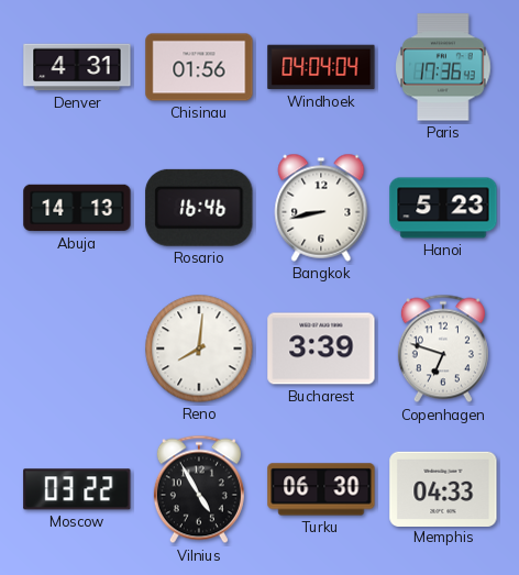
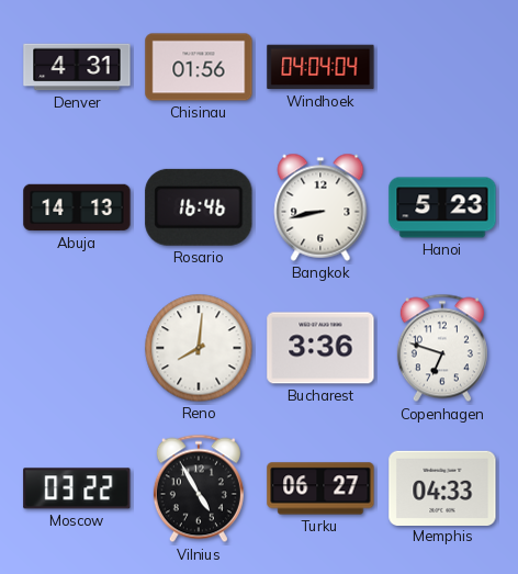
Paris: 17:36 -> none (443, 67)
Bucharest: 3:39 -> 3:36 (320, 348)
Turku: 06:30 -> 06:27 (320, 488)
